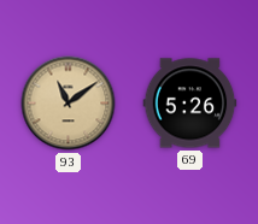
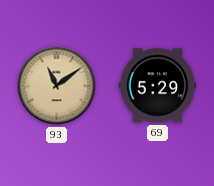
69: 5:26 -> 5:29 (158, 86)
